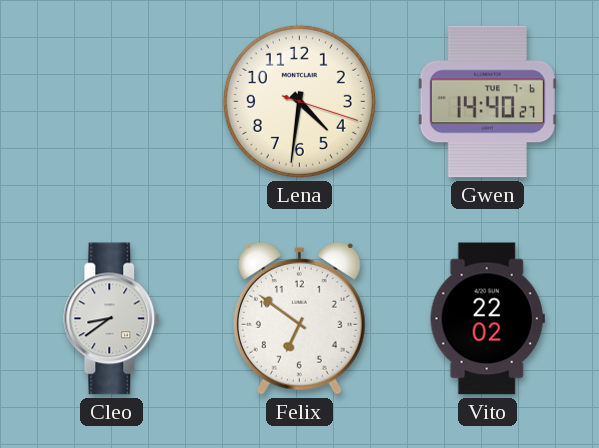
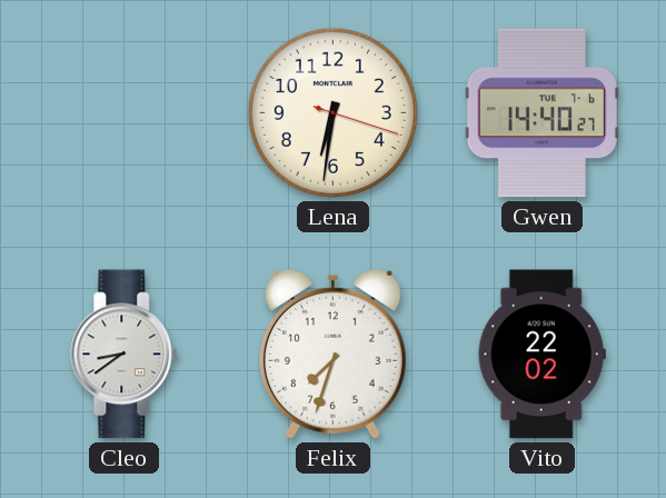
Lena: 4:31 -> 6:31 (332, 112)
Felix: 6:51 -> 7:33 (332, 353)
